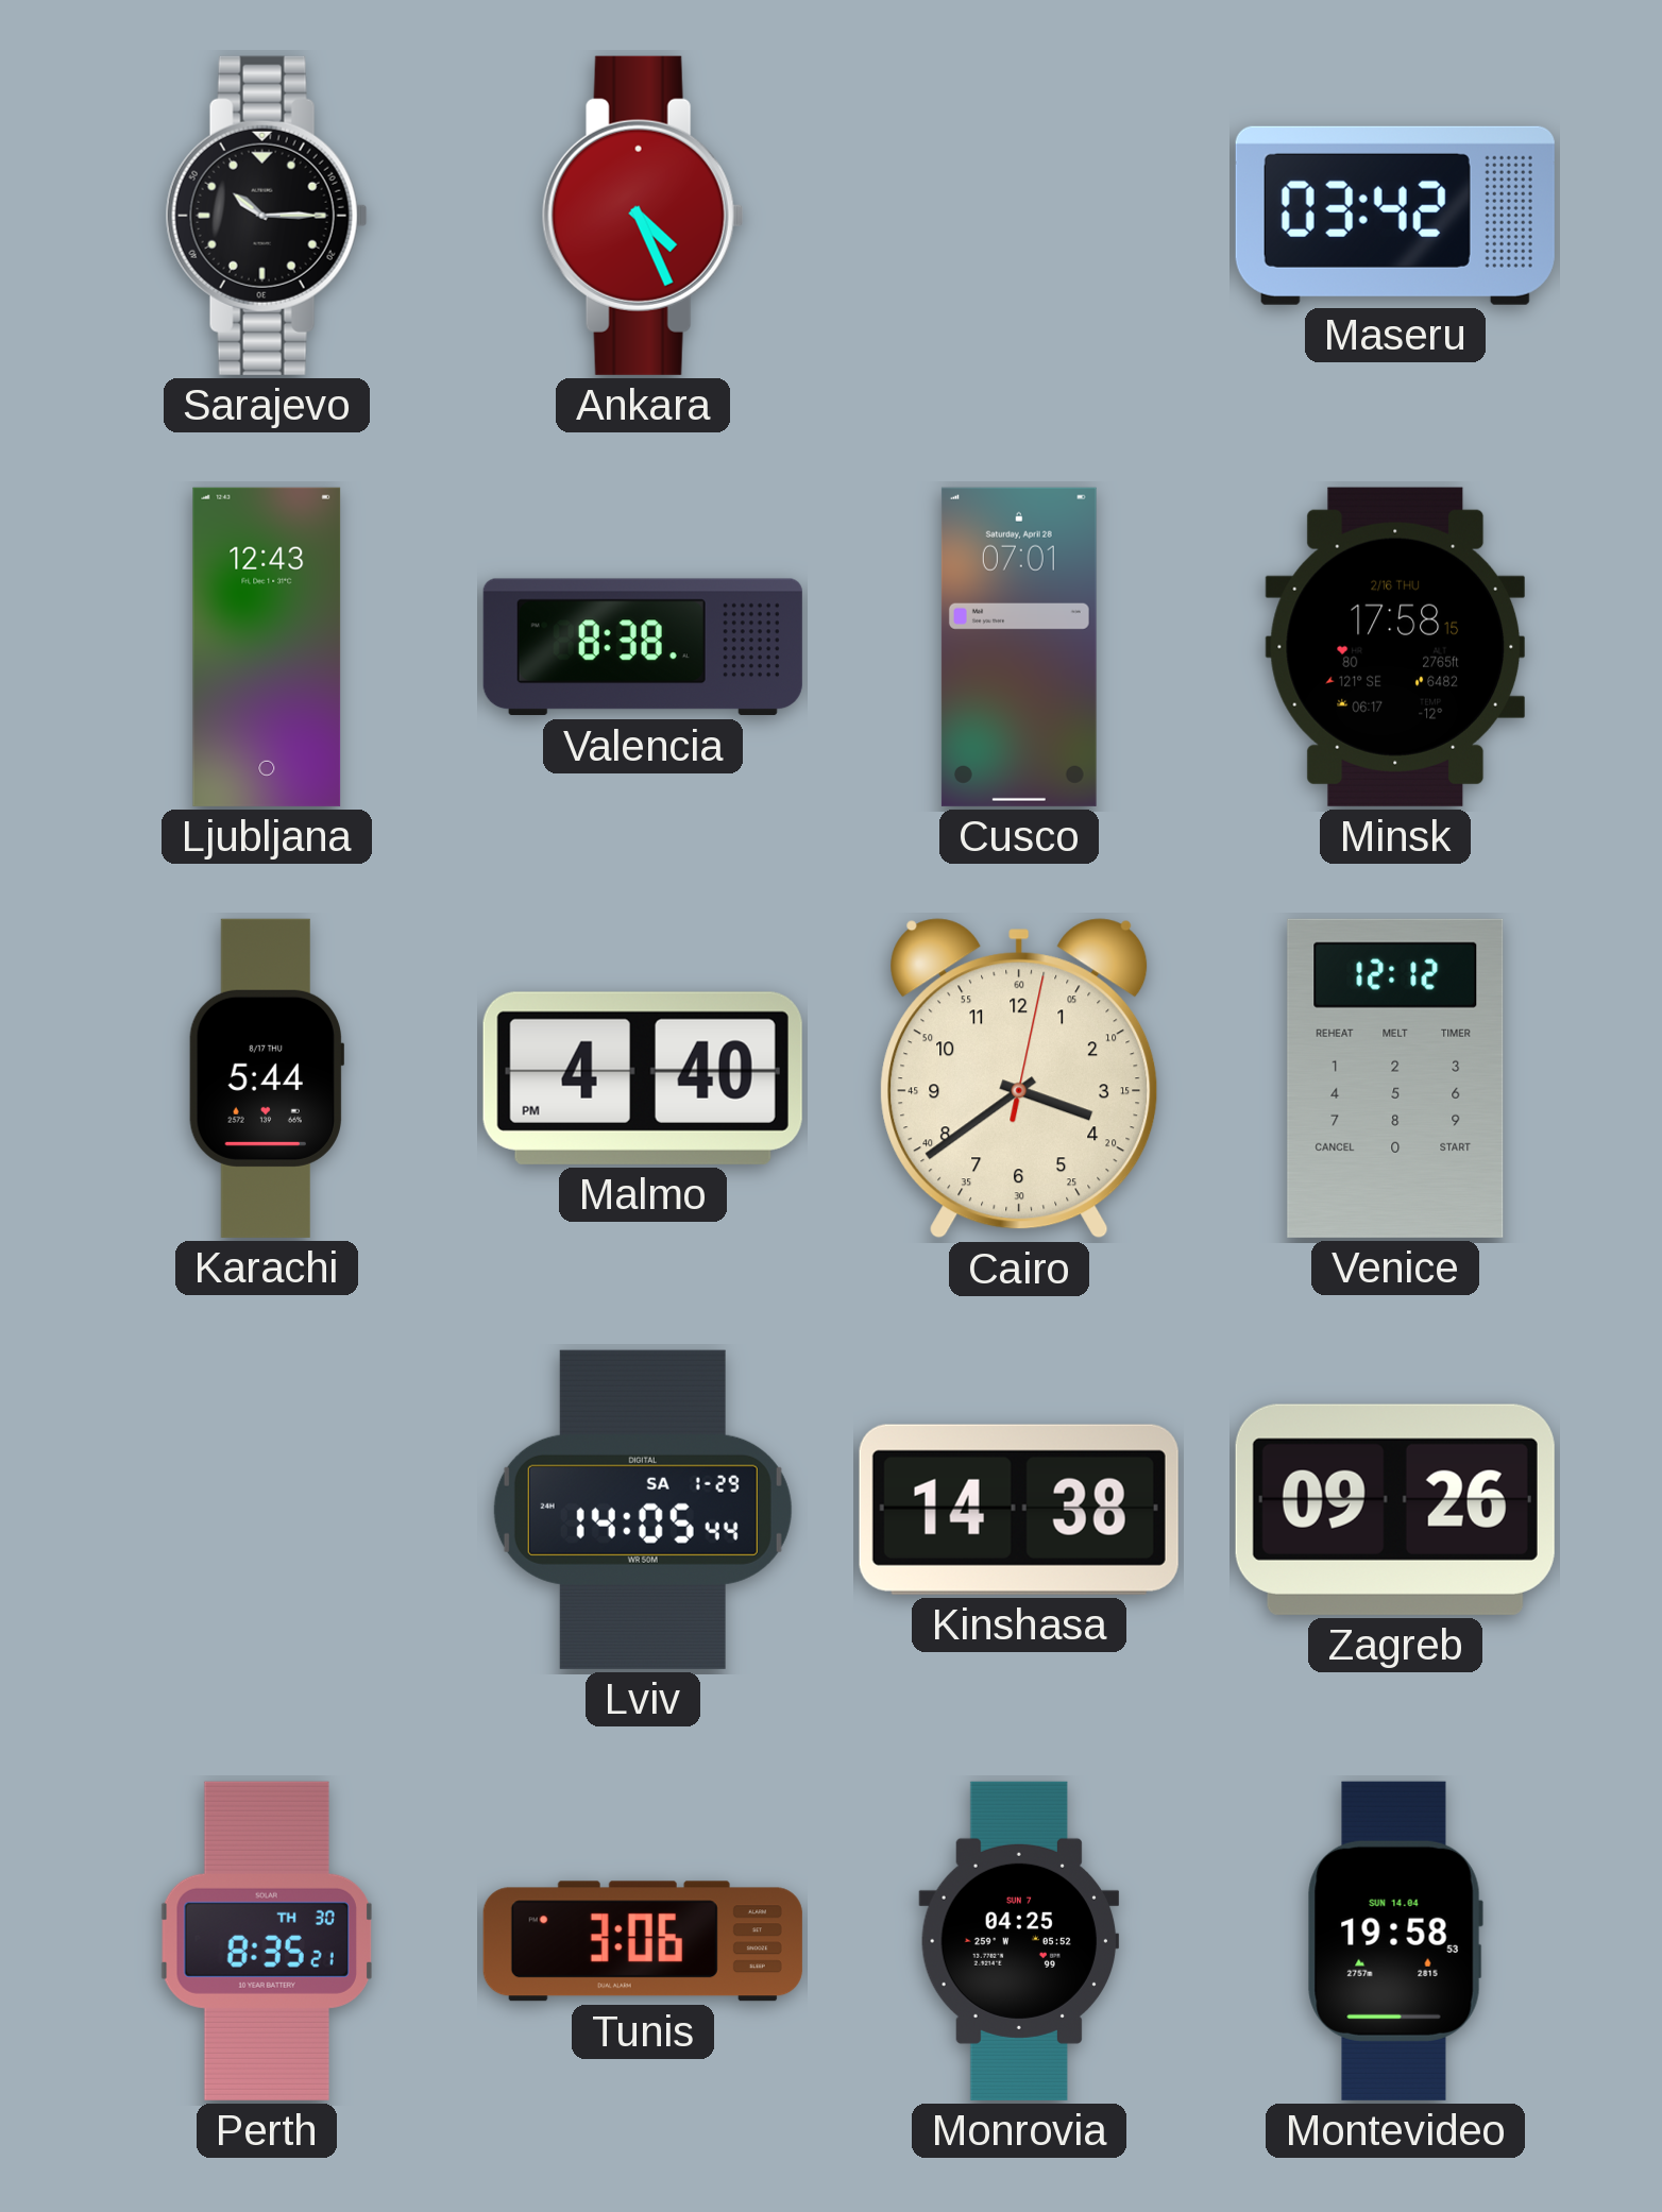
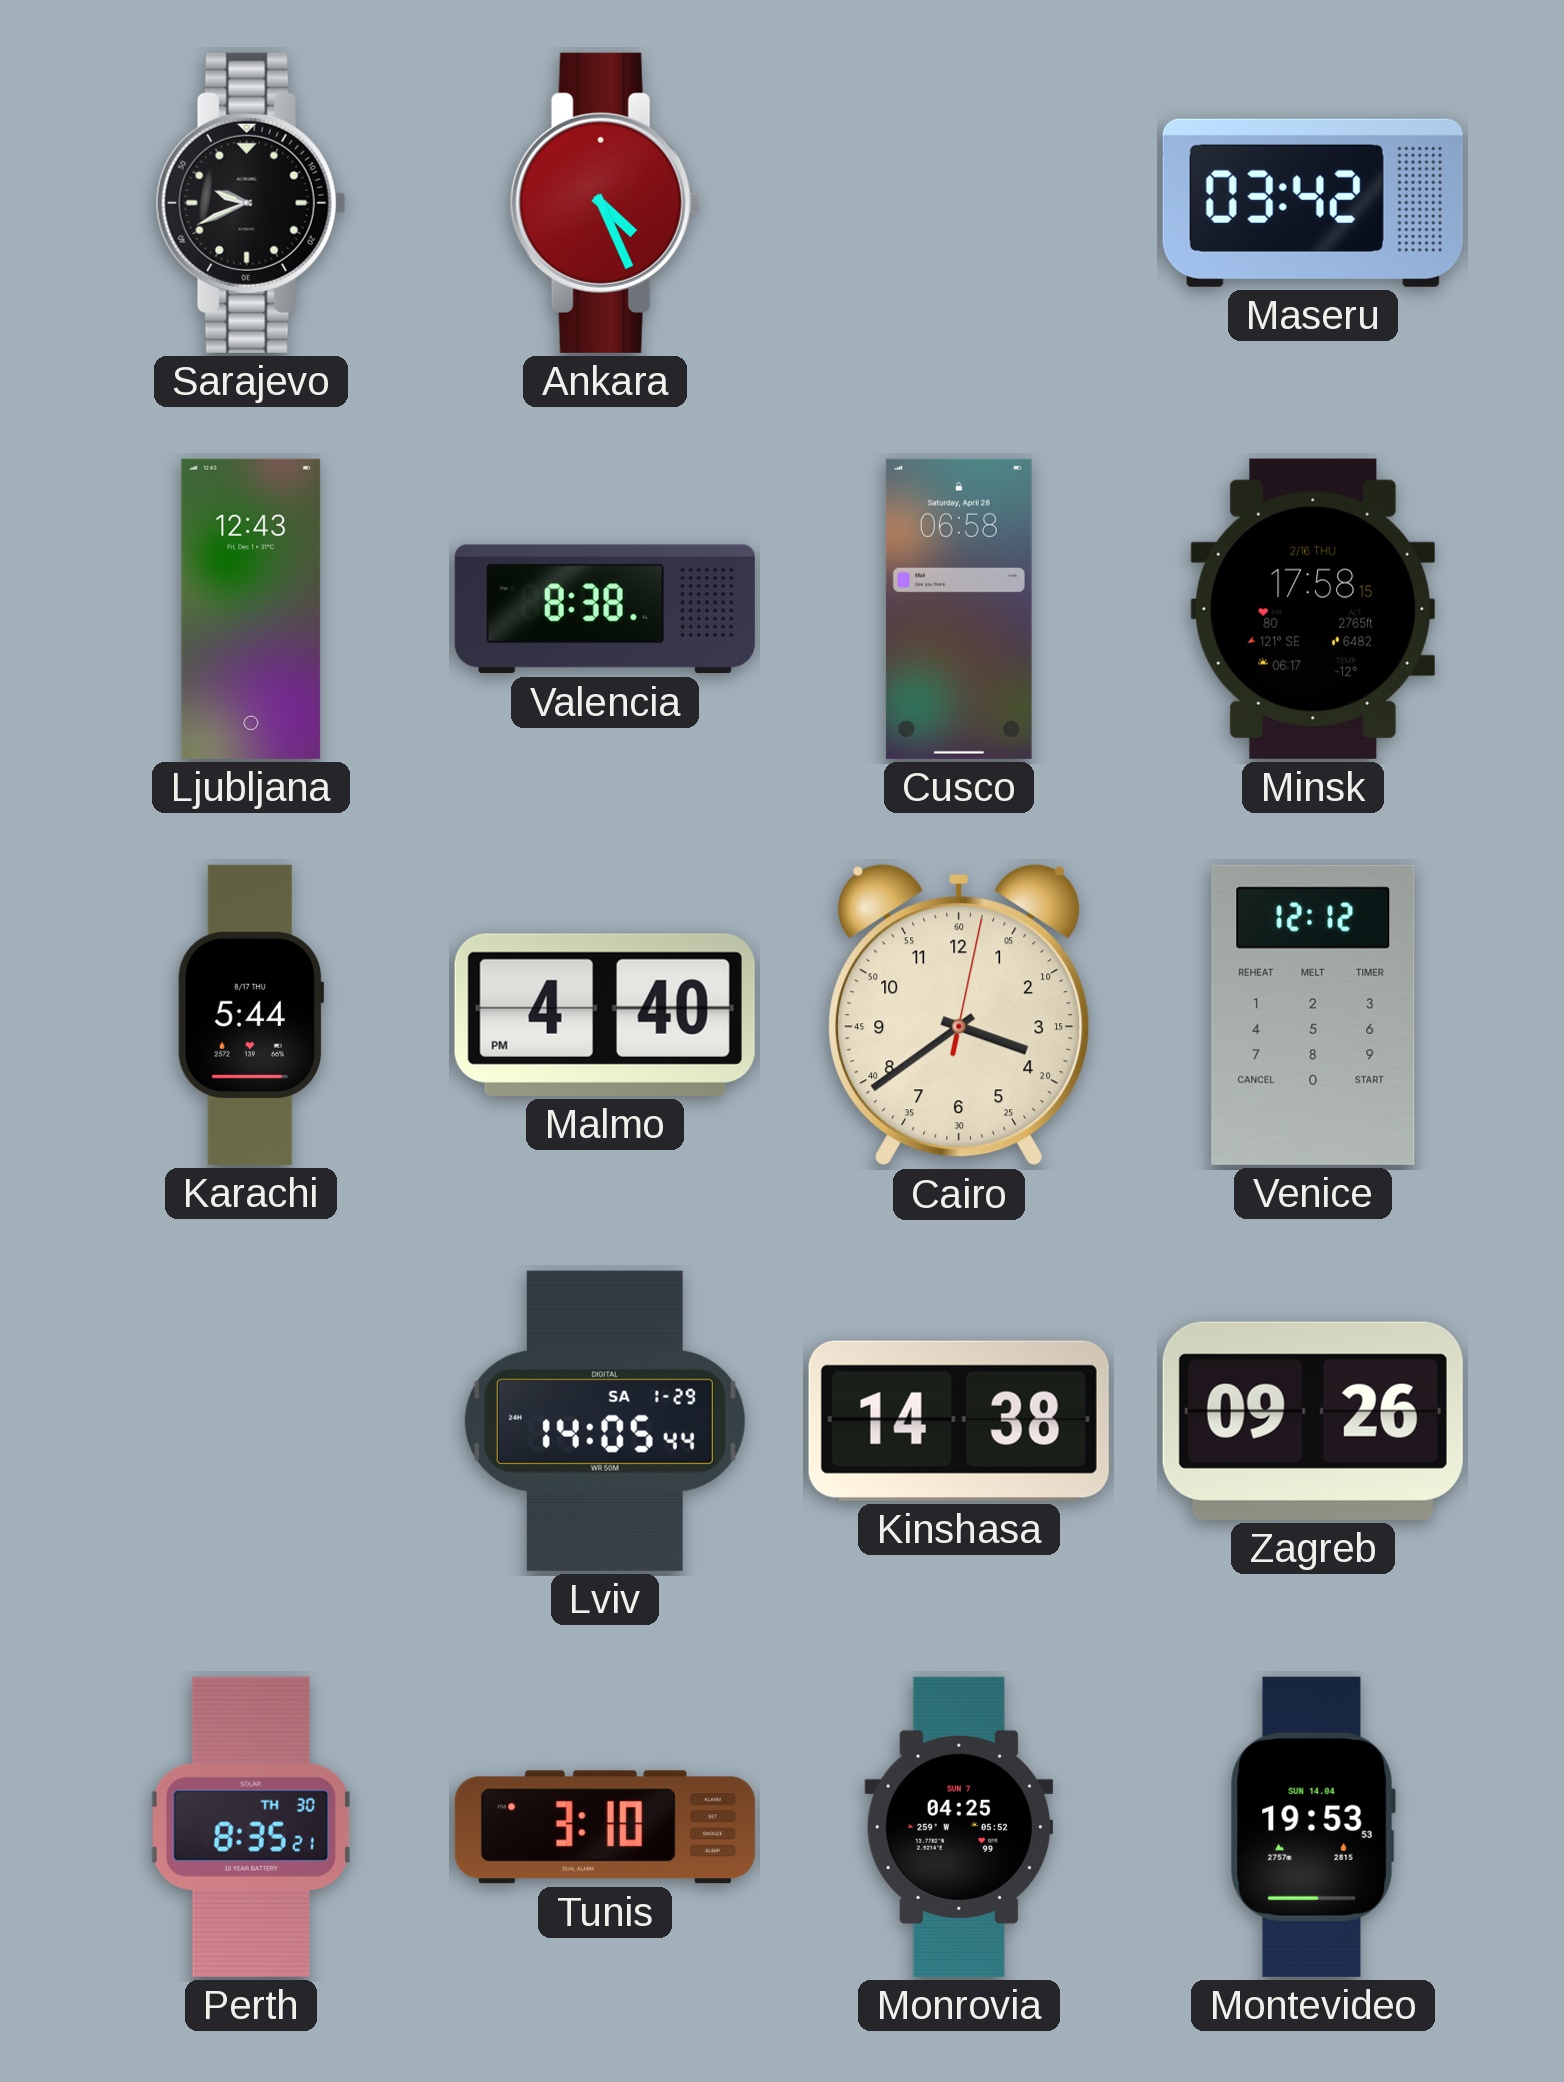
Sarajevo: 10:15 -> 9:41 (251, 203)
Cusco: 07:01 -> 06:58 (959, 609)
Tunis: 3:06 -> 3:10 (605, 1827)
Montevideo: 19:58 -> 19:53 (1313, 1827)
